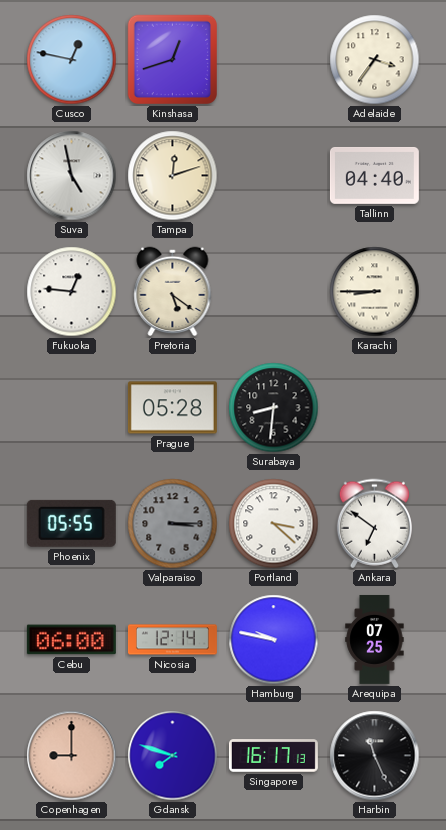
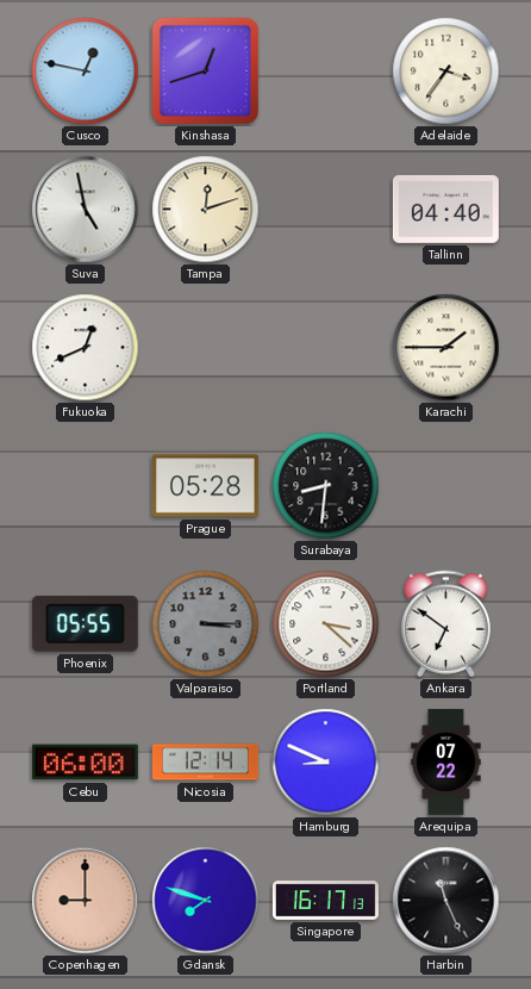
Fukuoka: 12:46 -> 12:41 (86, 348)
Pretoria: 5:21 -> none (173, 292)
Karachi: 8:45 -> 1:45 (446, 348)
Hamburg: 9:47 -> 8:49 (326, 763)
Arequipa: 07:25 -> 07:22 (446, 761)
